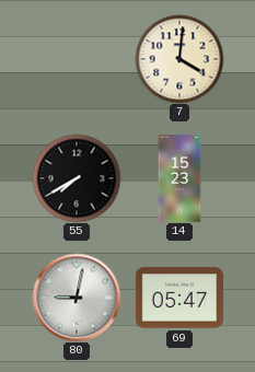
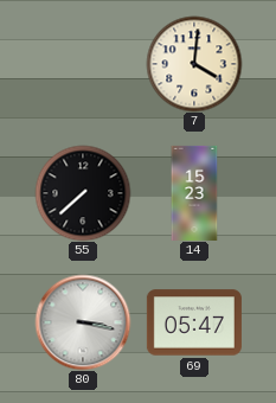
55: 7:40 -> 7:38 (83, 193)
80: 9:02 -> 3:17 (83, 322)
